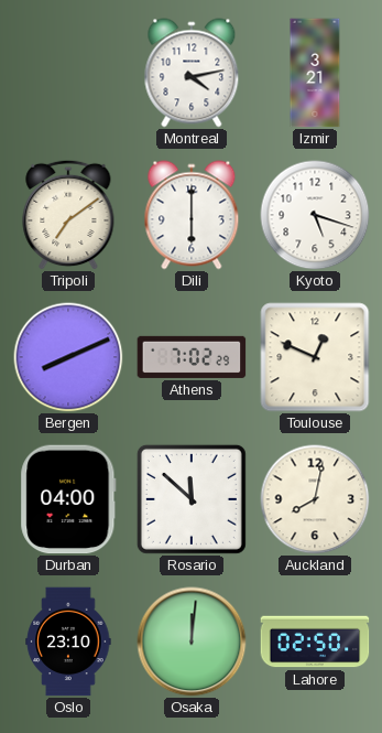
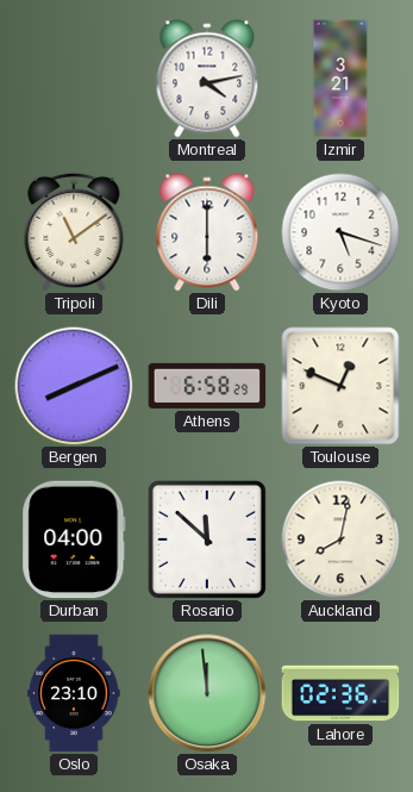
Tripoli: 7:09 -> 11:09 (74, 232)
Athens: 7:02 -> 6:58 (207, 386)
Osaka: 12:01 -> 11:59 (207, 693)
Lahore: 02:50 -> 02:36 (340, 693)
